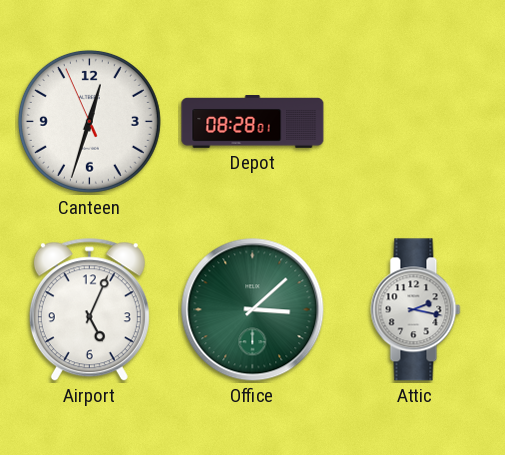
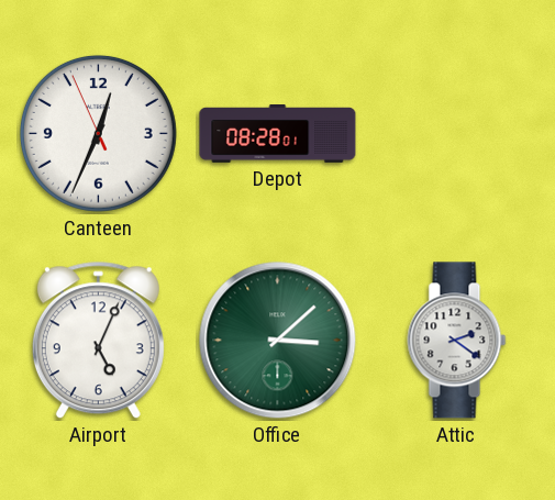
Canteen: 12:32 -> 12:33 (98, 133)
Attic: 2:17 -> 2:21 (457, 341)
